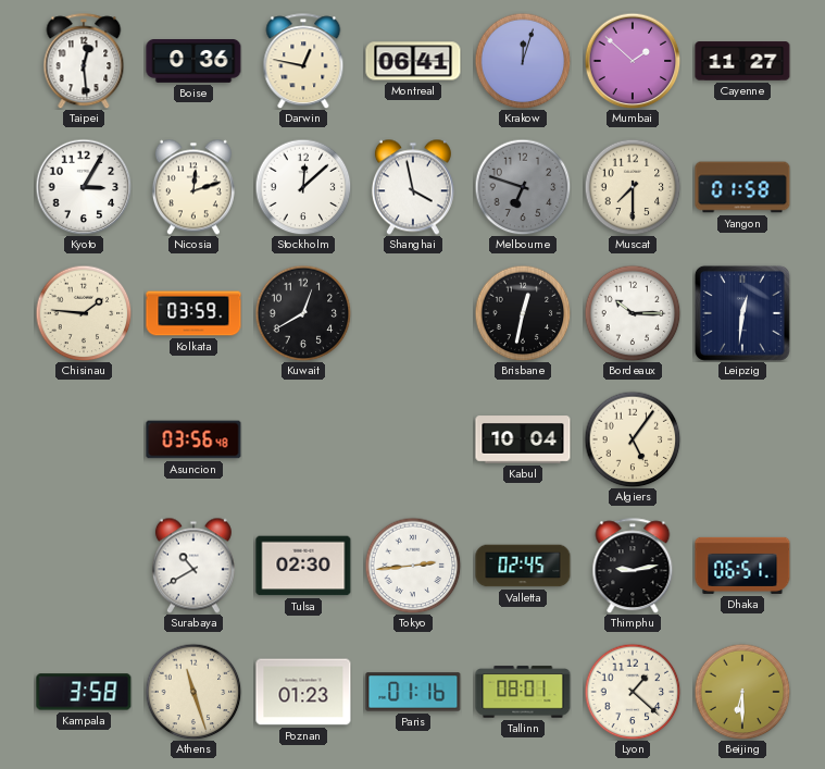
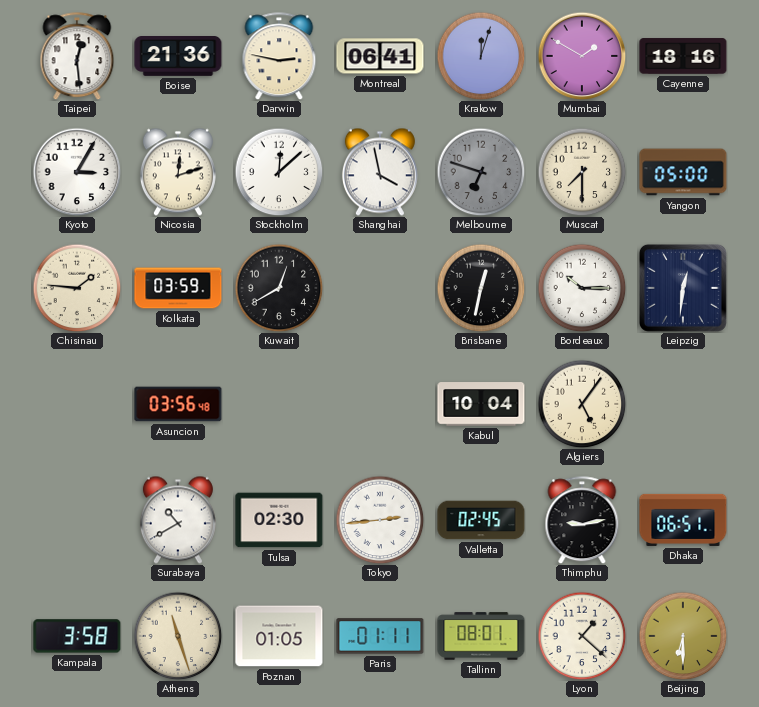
Boise: 0:36 -> 21:36 (178, 57)
Darwin: 12:47 -> 2:47 (279, 56)
Mumbai: 1:52 -> 1:50 (582, 56)
Cayenne: 11:27 -> 18:16 (683, 56)
Yangon: 01:58 -> 05:00 (683, 172)
Poznan: 01:23 -> 01:05 (279, 636)
Paris: 01:16 -> 01:11 (380, 636)
